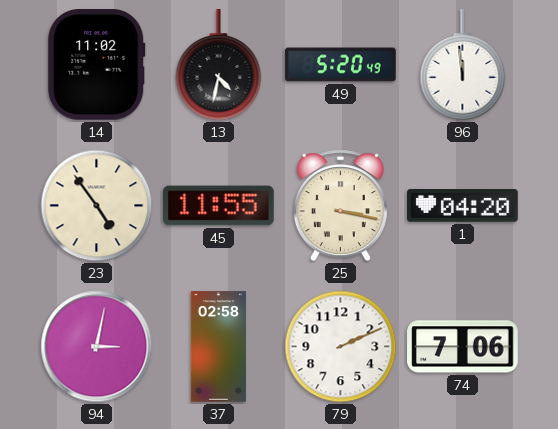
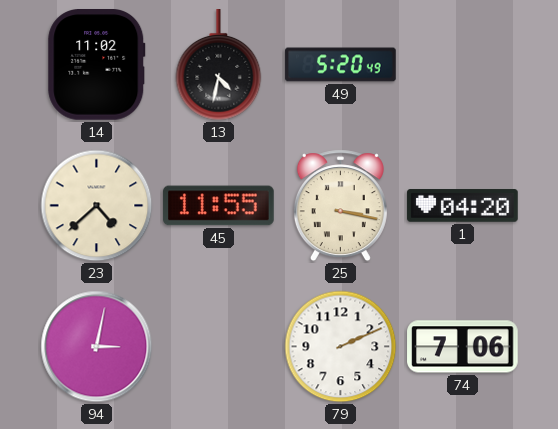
96: 11:59 -> none (463, 65)
23: 4:54 -> 4:38 (97, 206)
37: 02:58 -> none (218, 347)
